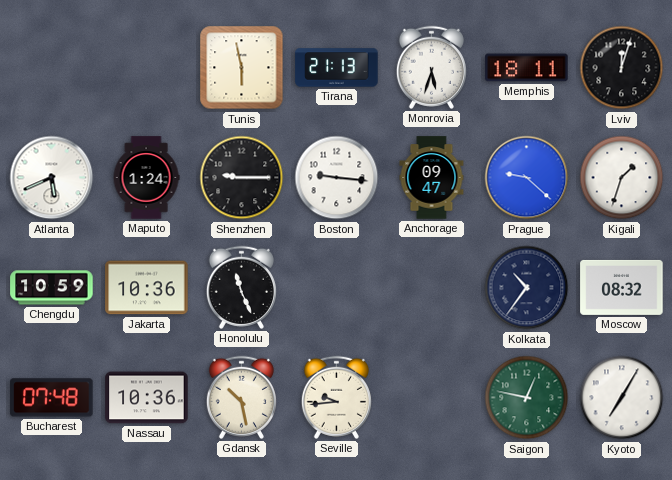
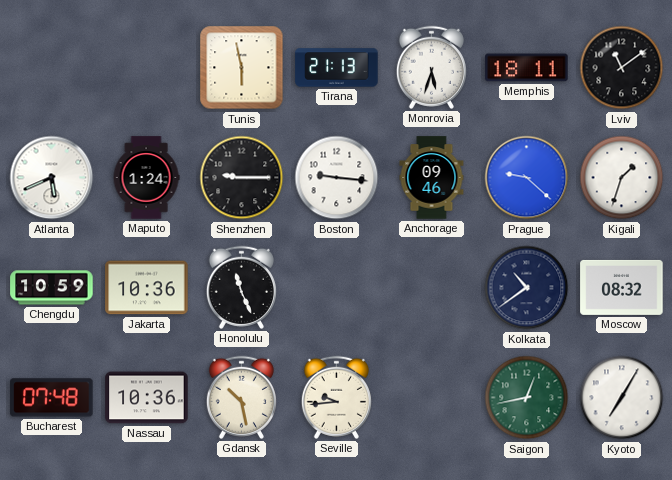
Lviv: 12:03 -> 11:09 (622, 68)
Anchorage: 09:47 -> 09:46 (432, 178)
Kolkata: 10:36 -> 10:39 (527, 288)
Saigon: 12:47 -> 12:43 (527, 398)
